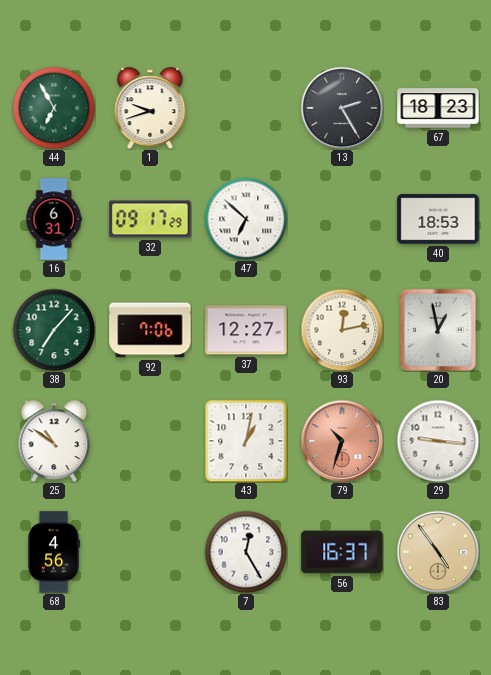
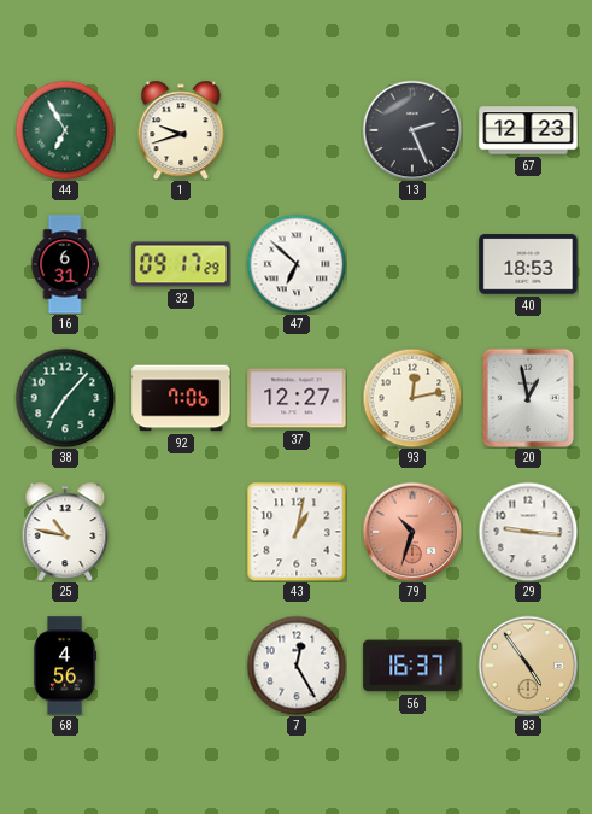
13: 2:25 -> 2:26 (412, 130)
67: 18:23 -> 12:23 (528, 130)
25: 10:51 -> 10:47 (65, 532)
